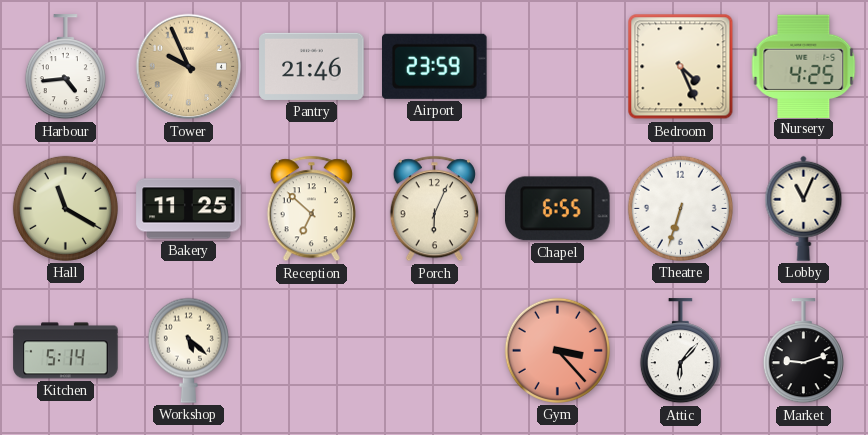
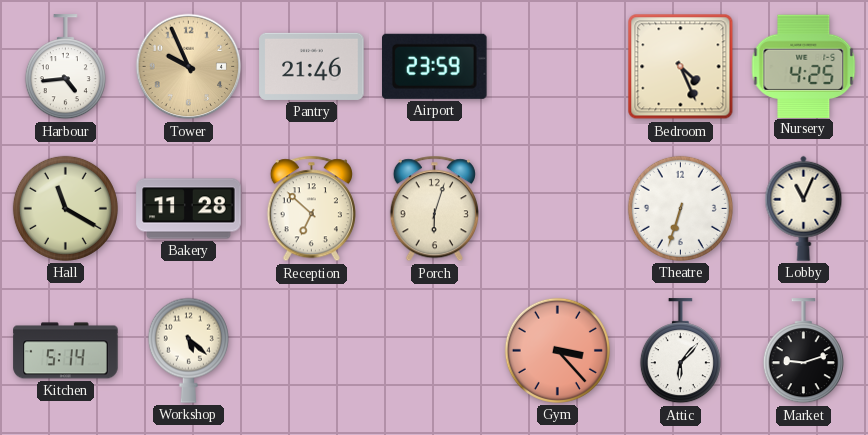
Bakery: 11:25 -> 11:28 (189, 209)
Porch: 6:04 -> 6:03 (434, 209)
Chapel: 6:55 -> none (558, 209)
